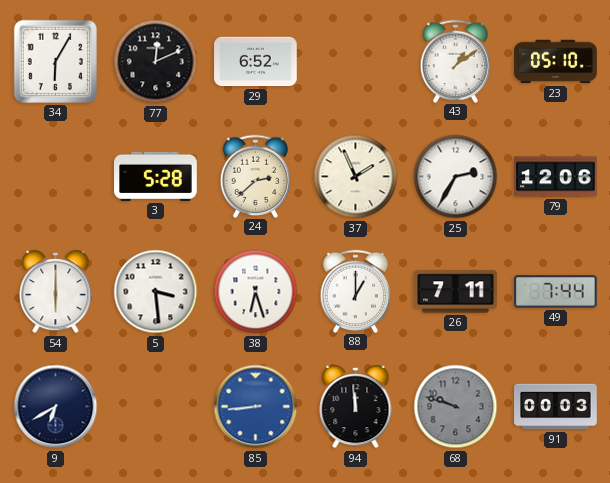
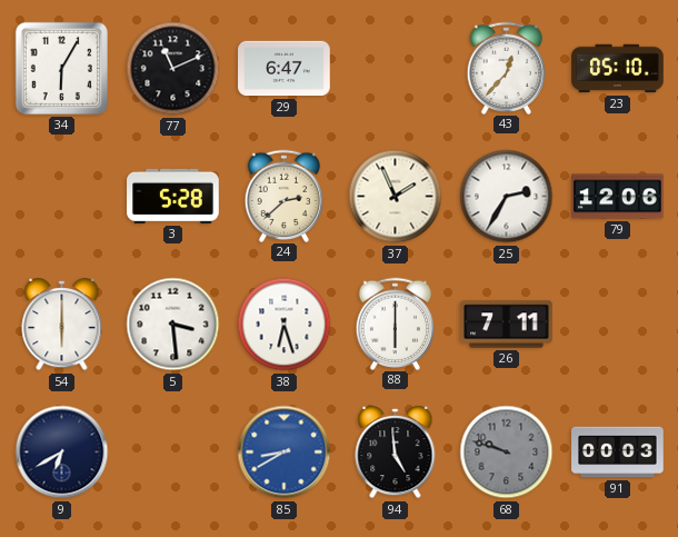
77: 12:11 -> 11:11 (173, 69)
29: 6:52 -> 6:47 (285, 69)
43: 1:09 -> 12:37 (507, 68)
88: 1:00 -> 6:00 (396, 324)
49: 7:44 -> none (556, 292)
85: 8:44 -> 8:40 (285, 453)
94: 11:59 -> 4:59 (396, 453)
